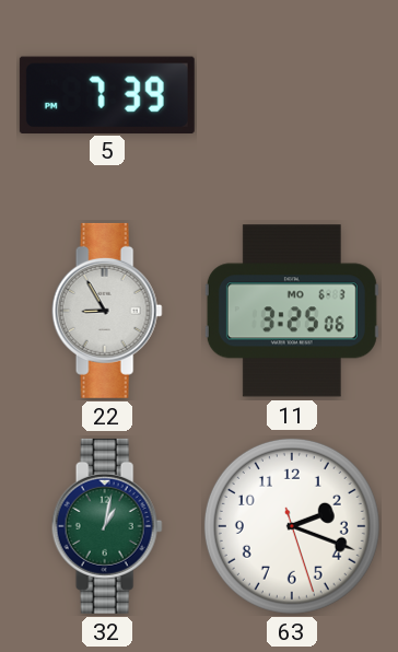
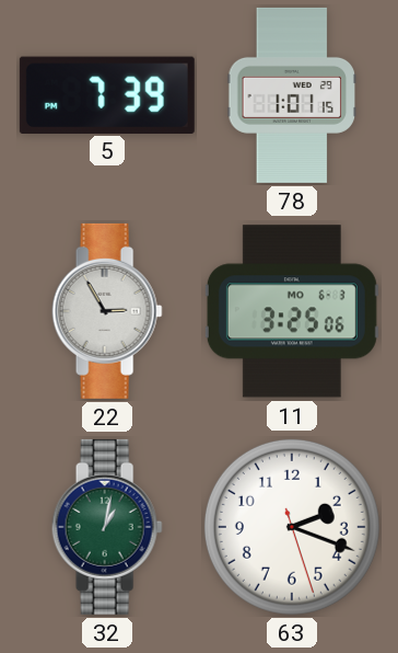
78: none -> 1:01 (292, 95)
22: 8:55 -> 2:55 (107, 311)
